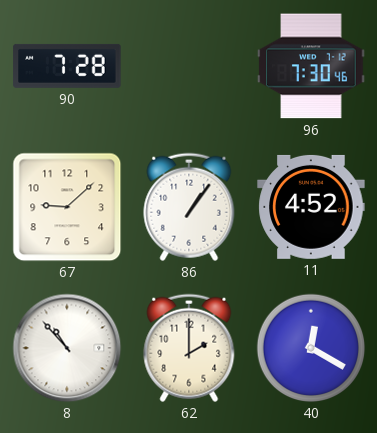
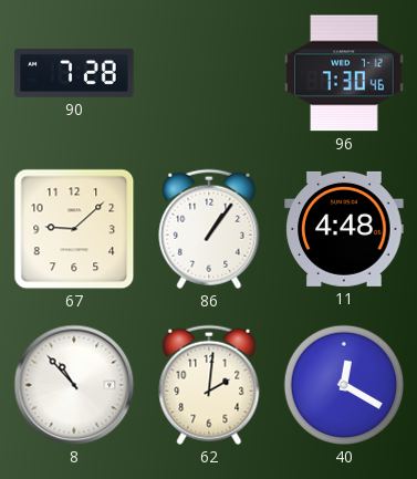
11: 4:52 -> 4:48 (344, 229)
62: 2:00 -> 2:01 (209, 385)
